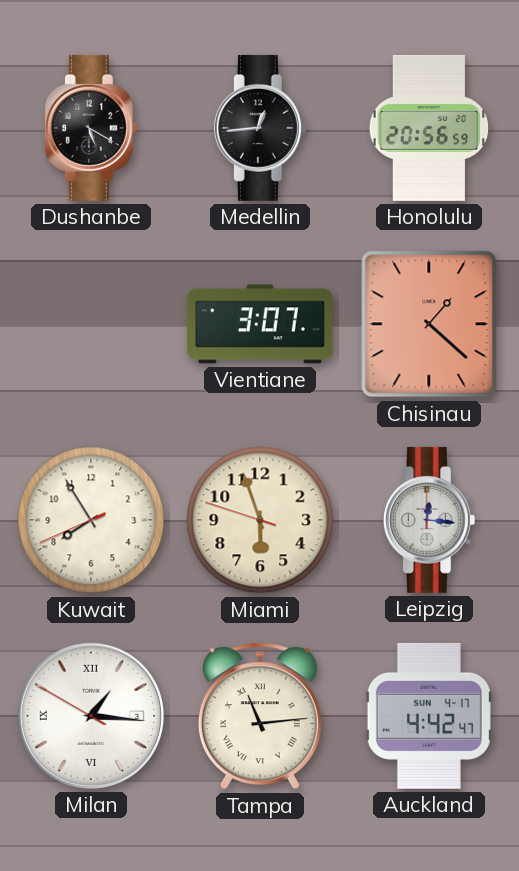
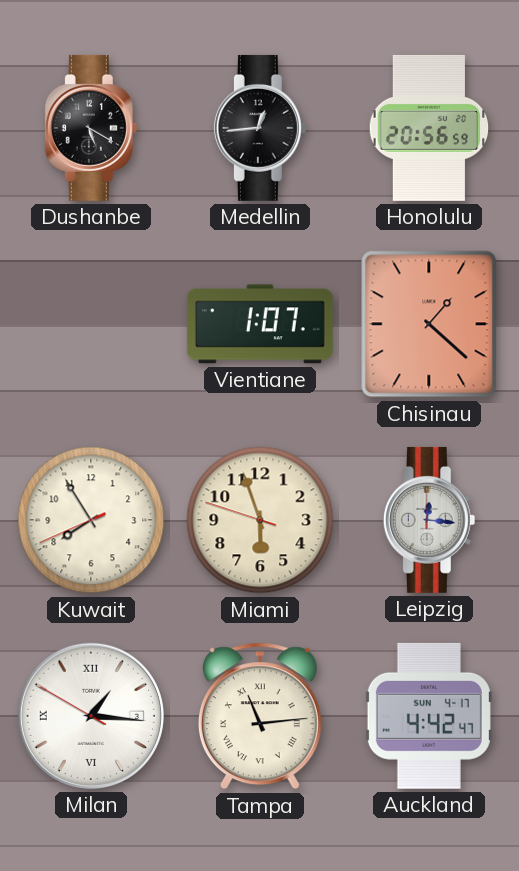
Vientiane: 3:07 -> 1:07 (260, 324)
